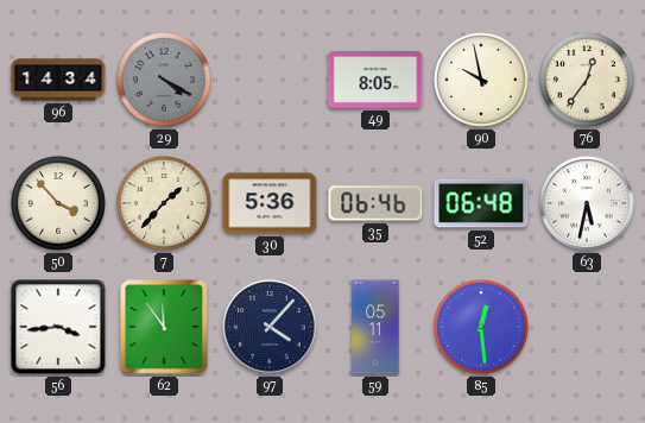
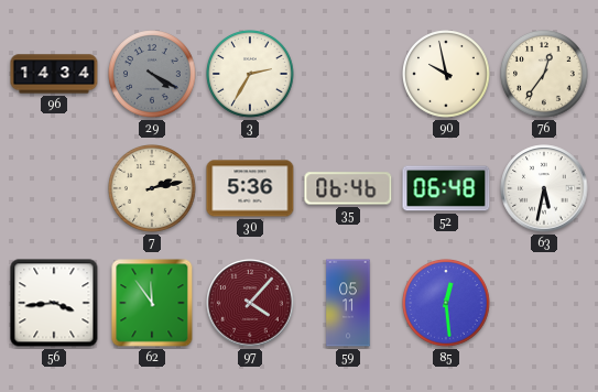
3: none -> 2:35 (251, 75)
49: 8:05 -> none (375, 81)
50: 3:53 -> none (59, 204)
7: 1:37 -> 2:13 (153, 189)
97 dial: navy -> burgundy (250, 303)
